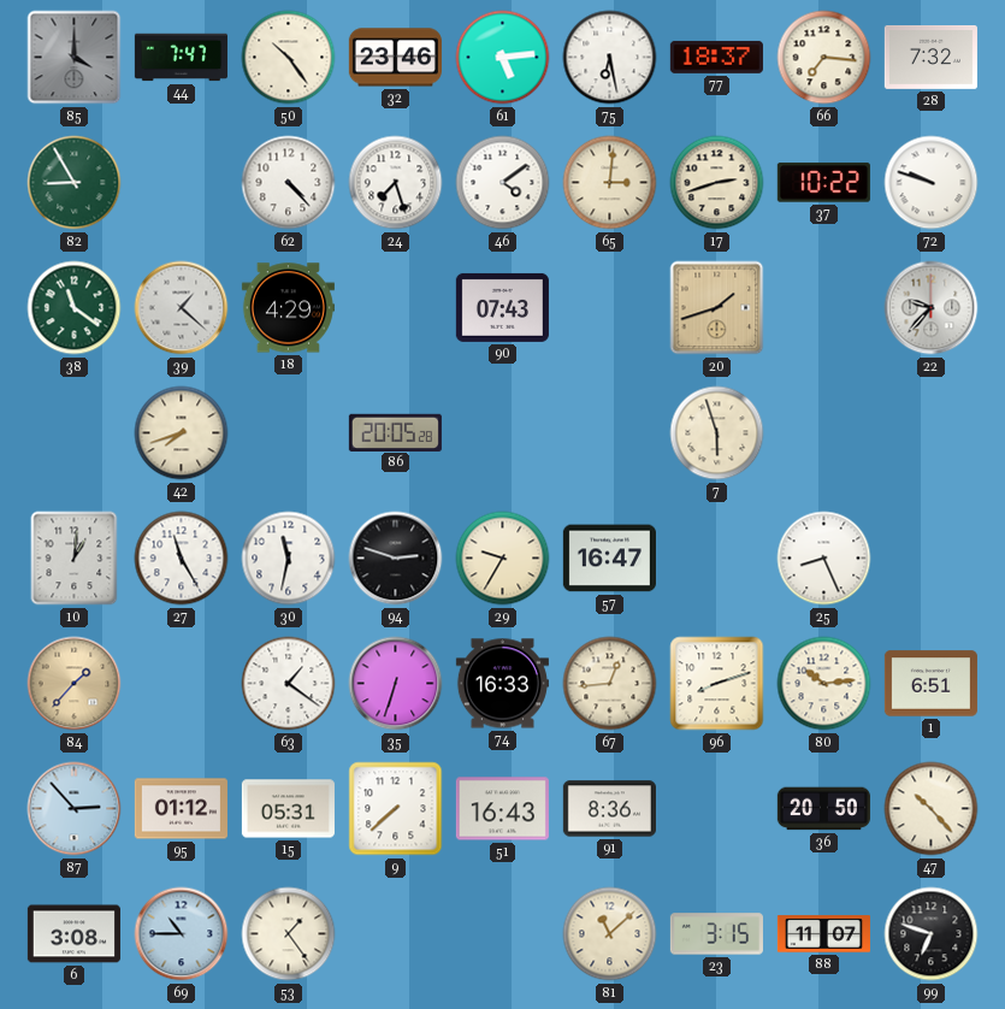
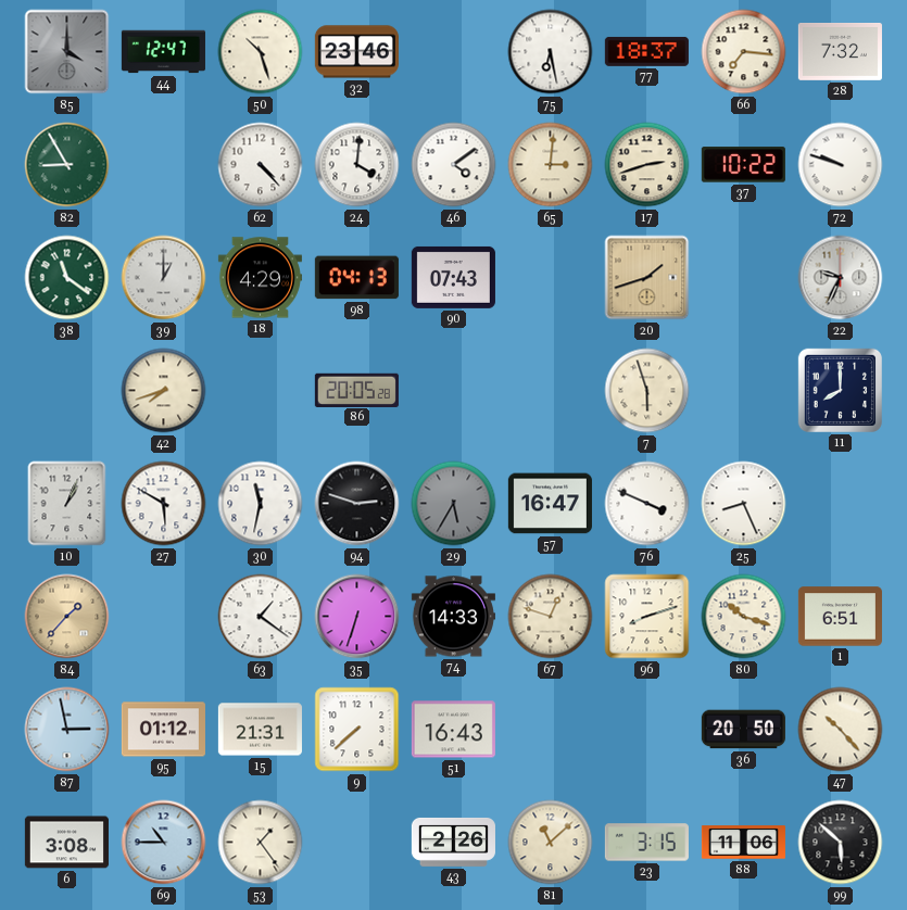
44: 7:47 -> 12:47 (163, 52)
50: 10:24 -> 10:27 (261, 52)
61: 5:14 -> none (503, 58)
24: 7:27 -> 4:01 (357, 165)
39: 1:22 -> 1:00 (164, 278)
98: none -> 04:13 (356, 278)
22: 9:37 -> 9:34 (841, 278)
11: none -> 8:00 (840, 390)
10: 1:01 -> 1:04 (67, 504)
27: 11:25 -> 5:50 (164, 504)
29: 9:35 -> 5:35 (454, 504)
29 dial: cream -> grey (454, 504)
76: none -> 3:49 (647, 504)
74: 16:33 -> 14:33 (453, 617)
67: 12:44 -> 12:48 (551, 617)
80: 10:14 -> 10:18 (744, 617)
87: 2:53 -> 2:58 (67, 730)
15: 05:31 -> 21:31 (260, 730)
91: 8:36 -> none (609, 809)
43: none -> 2:26 (453, 842)
88: 11:07 -> 11:06 (743, 843)
99: 6:48 -> 5:52 (841, 843)
